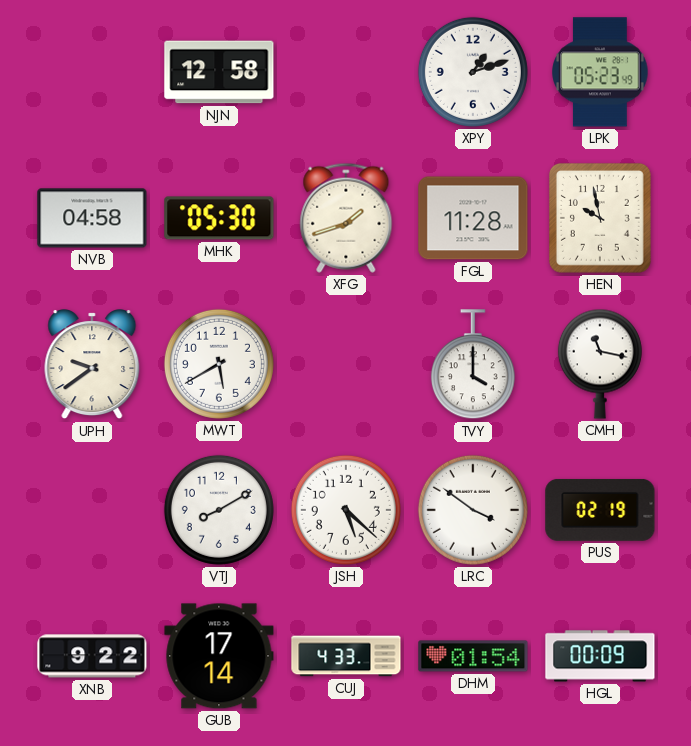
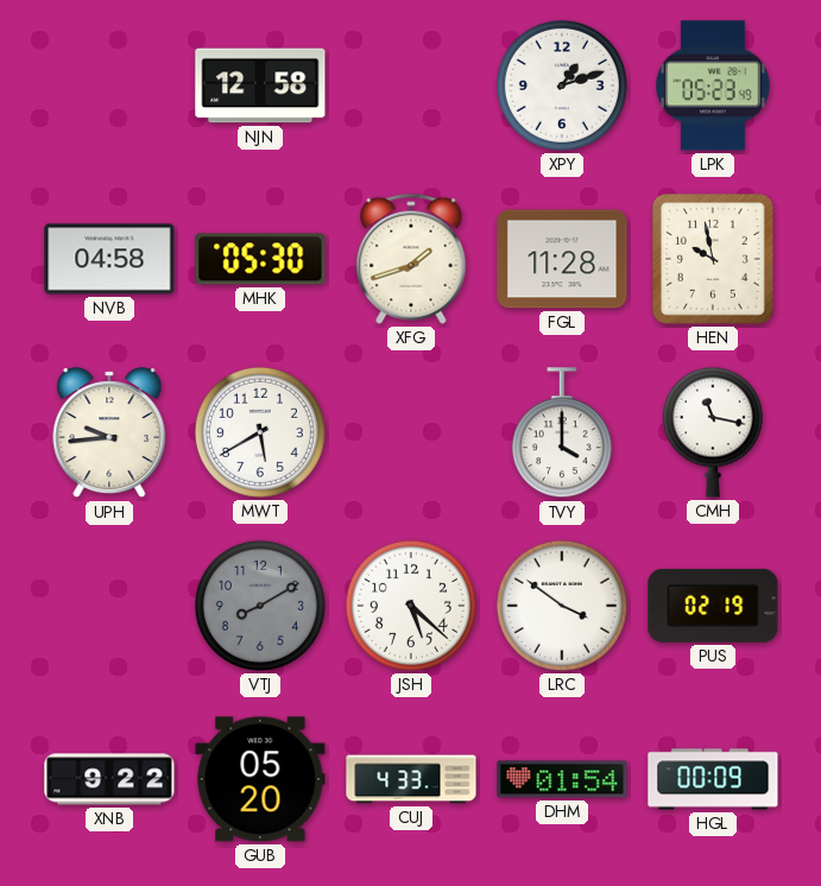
UPH: 9:39 -> 9:44 (109, 433)
VTJ dial: white -> grey (260, 606)
GUB: 17:14 -> 05:20 (260, 779)
